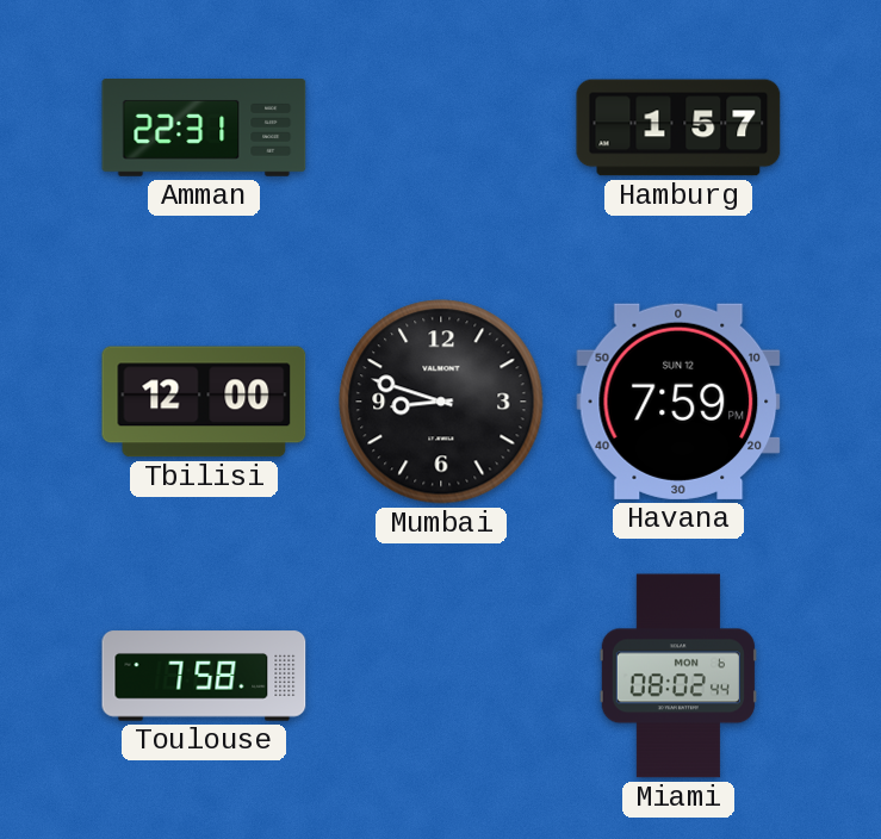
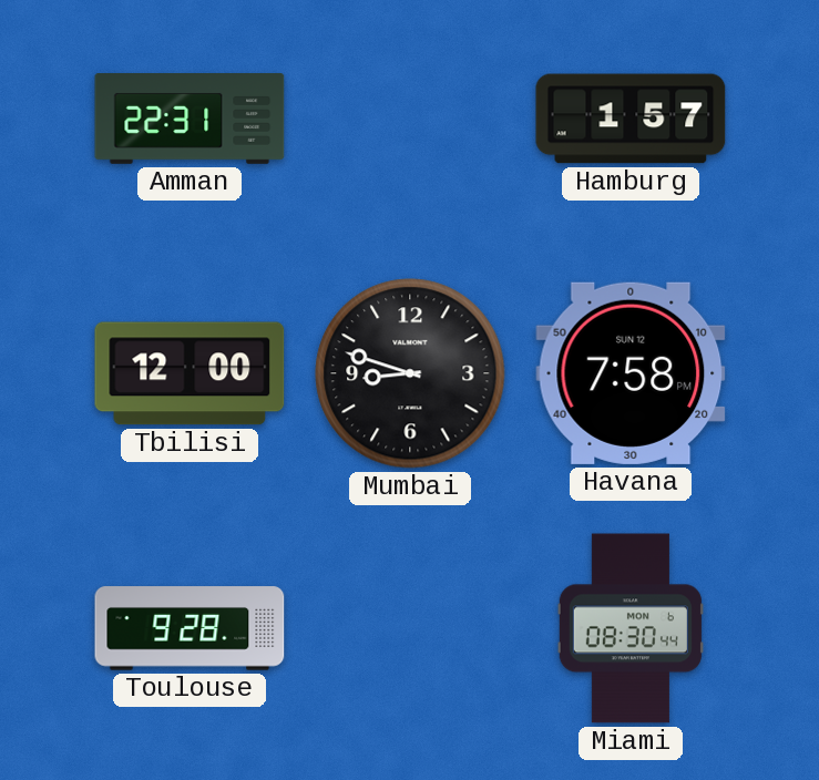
Havana: 7:59 -> 7:58 (631, 373)
Toulouse: 7:58 -> 9:28 (190, 628)
Miami: 08:02 -> 08:30 (631, 628)
